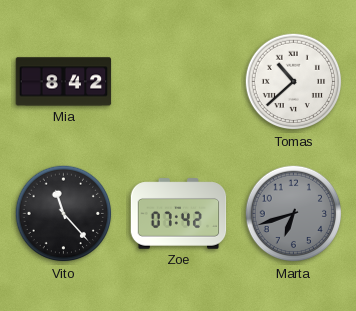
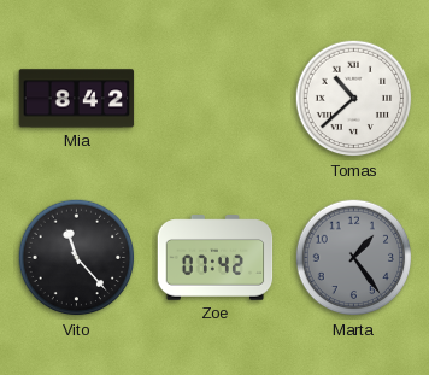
Marta: 6:42 -> 1:24 (354, 258)
